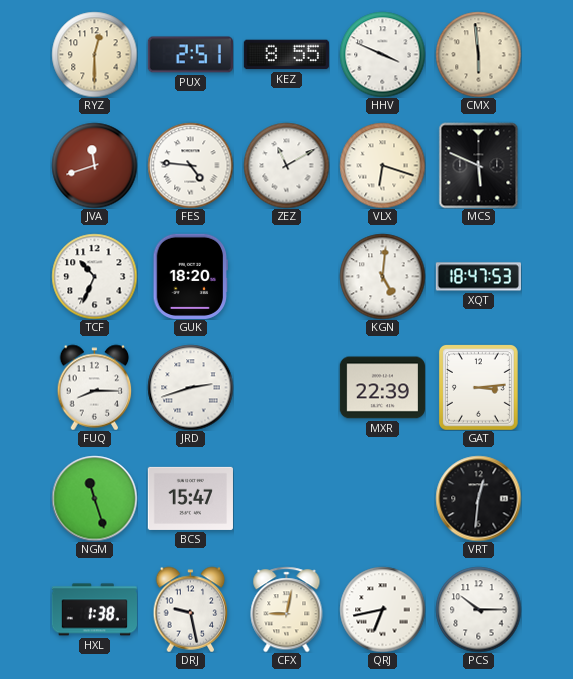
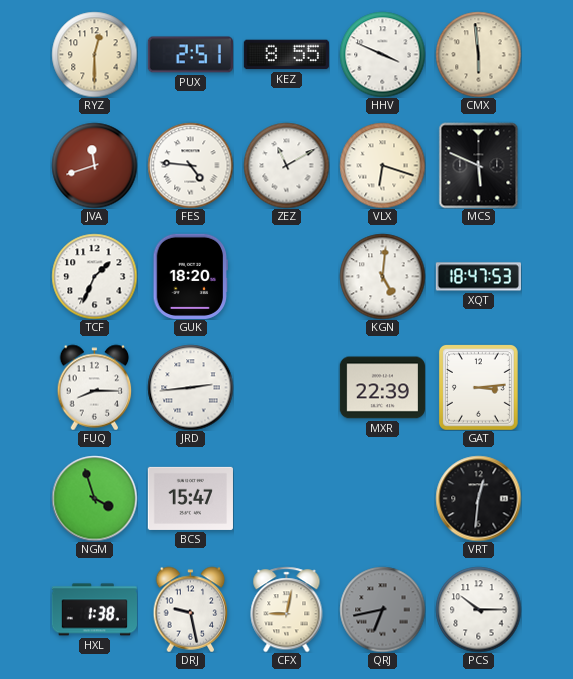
TCF: 10:34 -> 1:34 (94, 276)
JRD: 2:42 -> 2:44 (190, 387)
NGM: 11:27 -> 3:57 (94, 498)
QRJ dial: white -> grey (382, 609)
